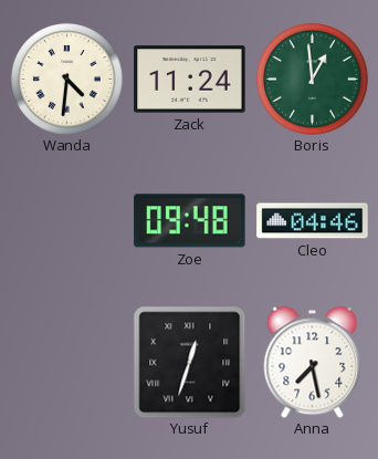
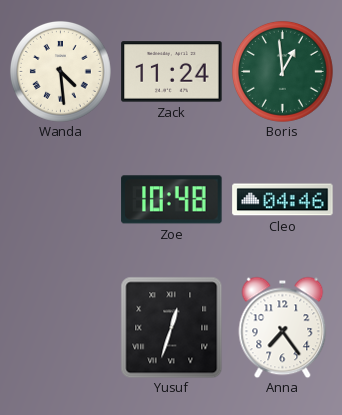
Wanda: 4:31 -> 4:29 (61, 72)
Zoe: 09:48 -> 10:48 (172, 200)
Anna: 7:28 -> 7:24 (283, 327)
